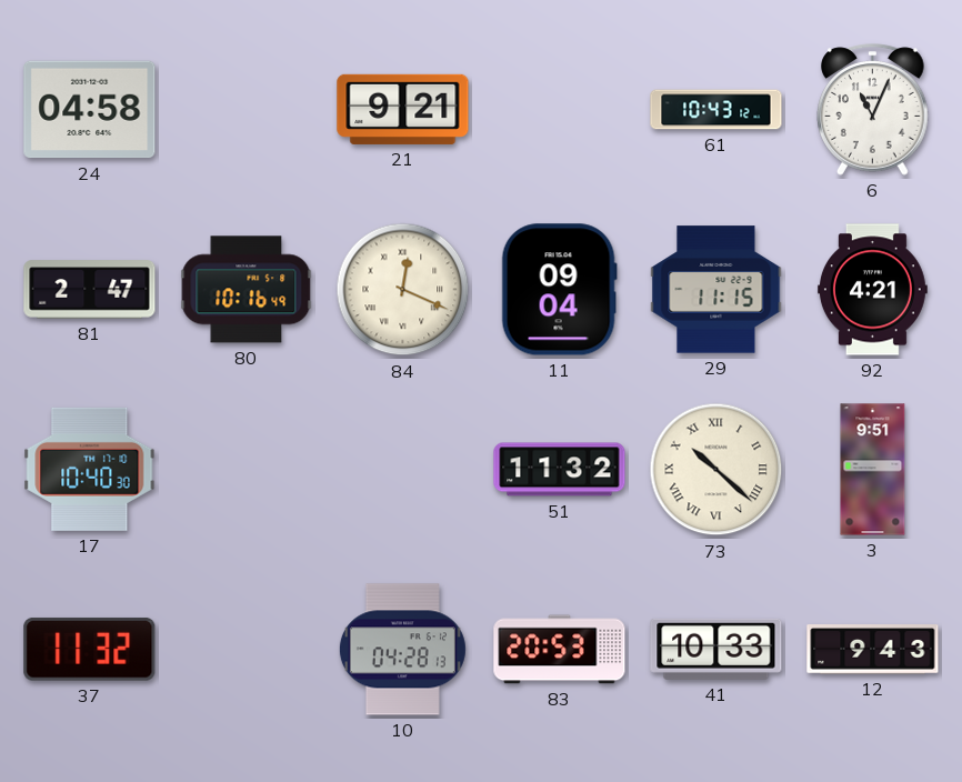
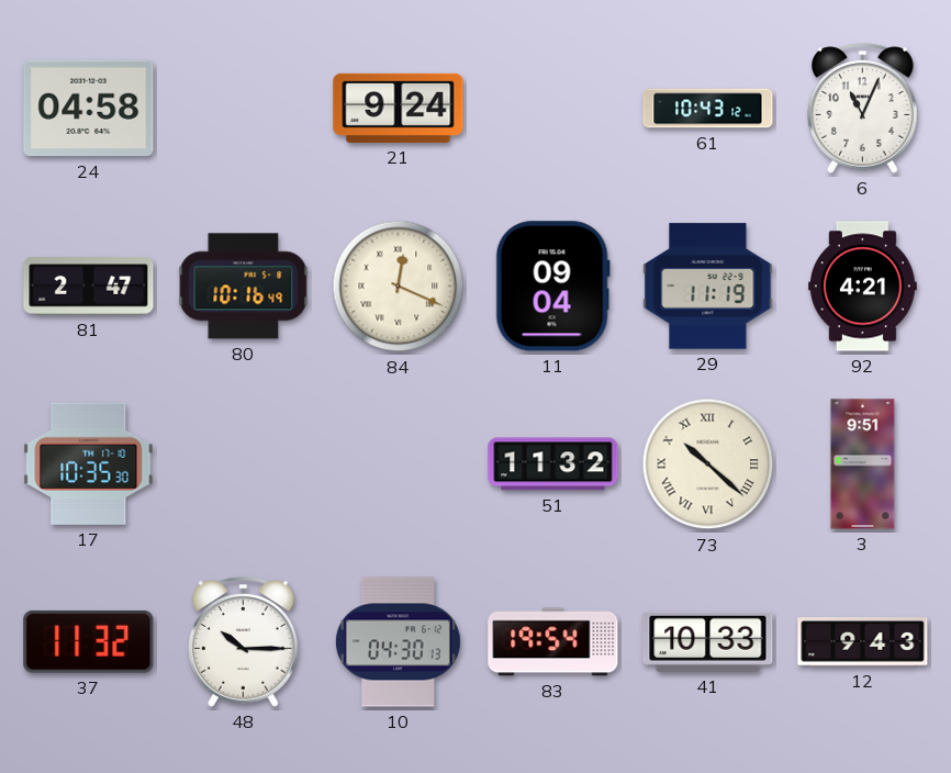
21: 9:21 -> 9:24 (399, 108)
29: 11:15 -> 11:19 (708, 287)
17: 10:40 -> 10:35 (89, 463)
48: none -> 10:15 (244, 642)
10: 04:28 -> 04:30 (398, 642)
83: 20:53 -> 19:54 (553, 642)
